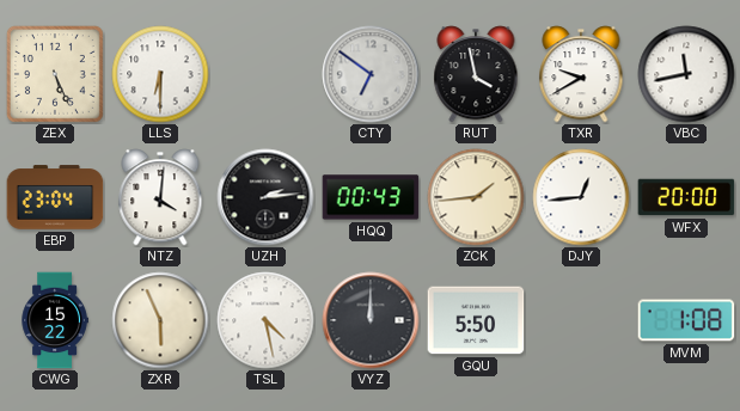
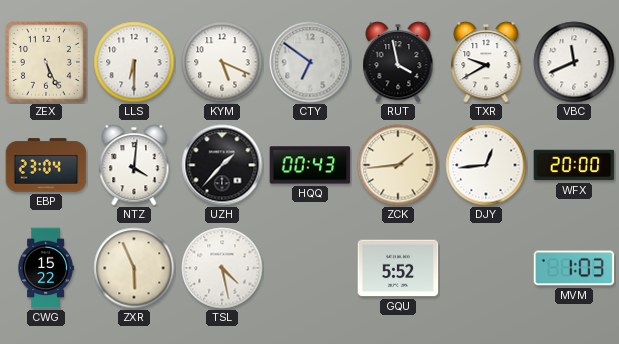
KYM: none -> 5:19 (222, 62)
VBC: 11:43 -> 11:41 (574, 62)
UZH: 2:14 -> 1:37 (222, 165)
VYZ: 12:00 -> none (371, 320)
GQU: 5:50 -> 5:52 (398, 268)
MVM: 1:08 -> 1:03 (574, 268)
